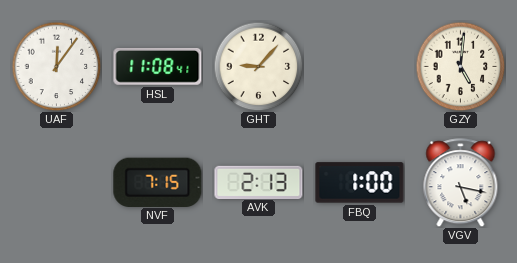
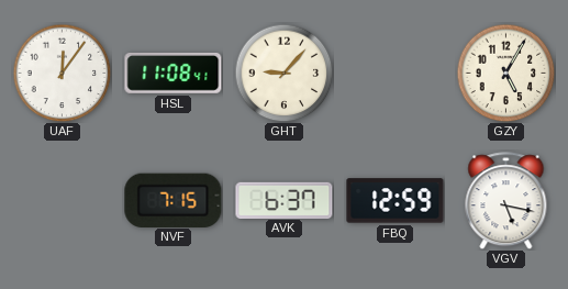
GZY: 5:01 -> 5:05 (505, 73)
AVK: 2:13 -> 6:37 (285, 200)
FBQ: 1:00 -> 12:59 (396, 201)
